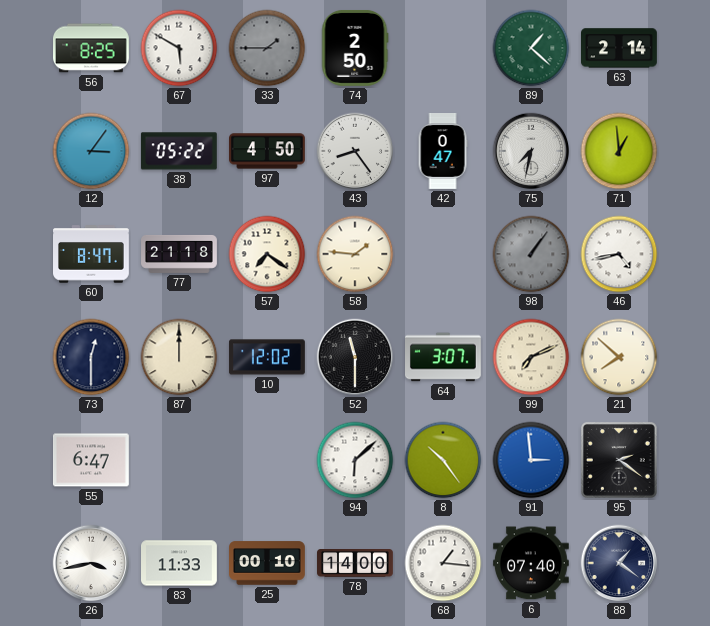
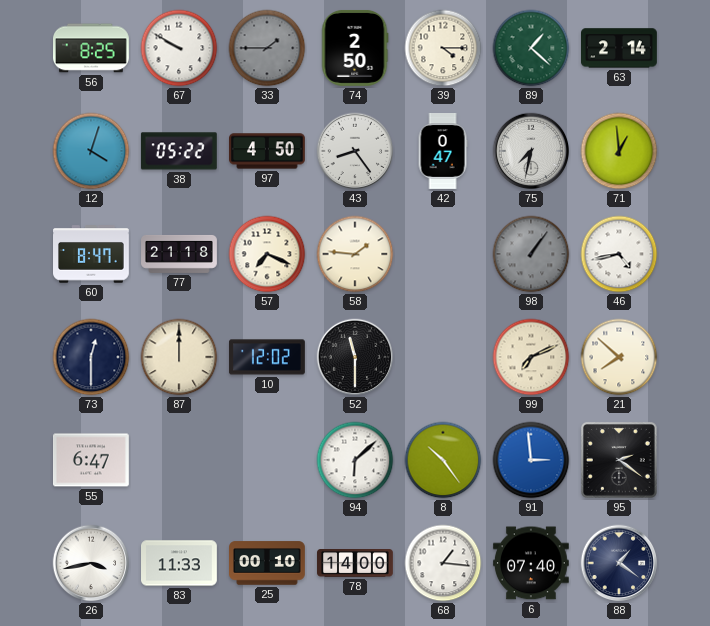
67: 5:50 -> 9:50 (179, 48)
39: none -> 4:15 (443, 48)
12: 3:06 -> 4:03 (91, 151)
57: 7:21 -> 7:19 (267, 254)
64: 3:07 -> none (444, 357)
